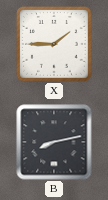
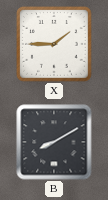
B: 8:13 -> 8:10 (54, 142)
